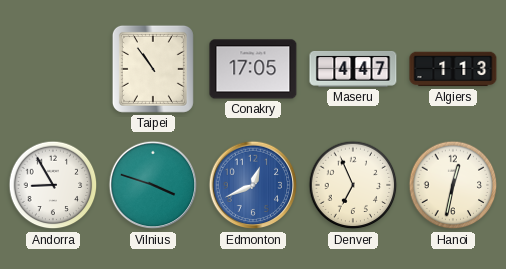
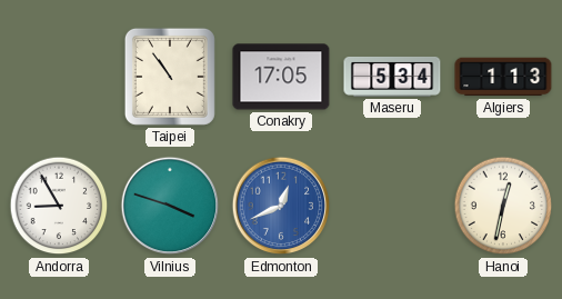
Maseru: 4:47 -> 5:34 (392, 77)
Denver: 6:56 -> none (353, 185)
